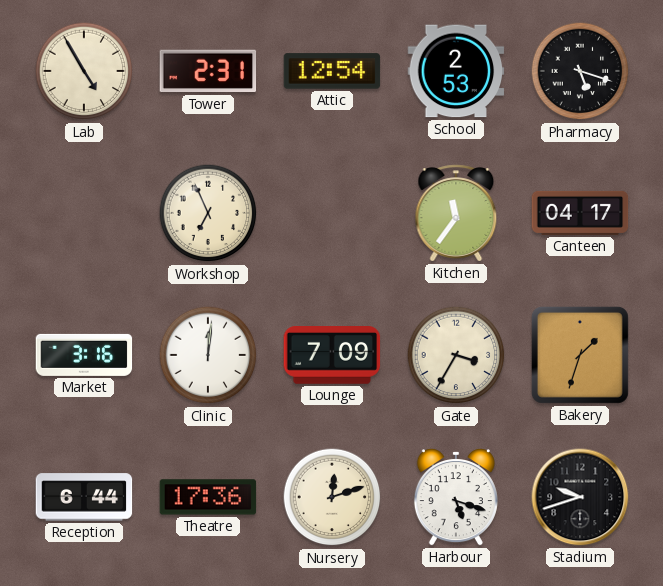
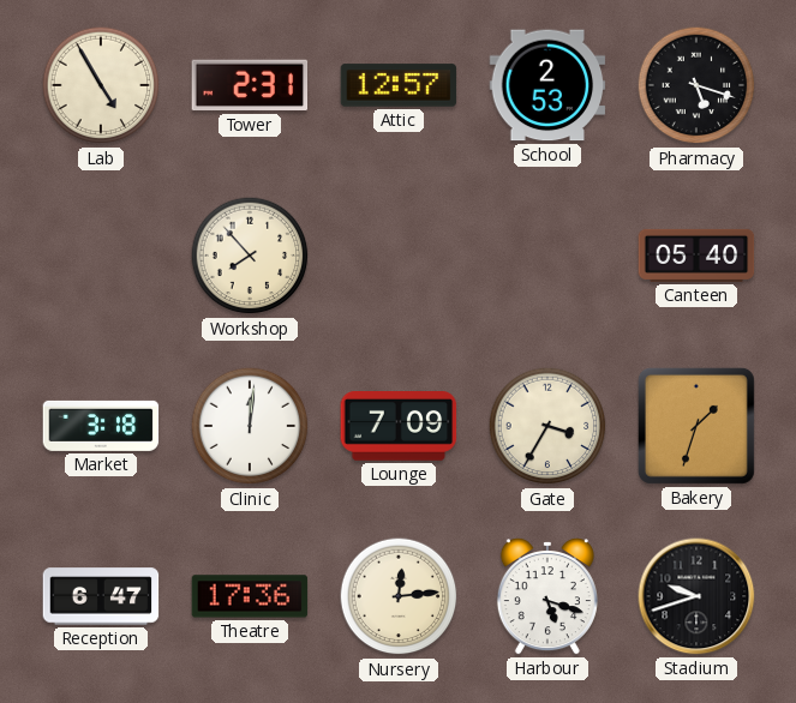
Attic: 12:54 -> 12:57 (399, 85)
Workshop: 6:56 -> 7:53 (250, 256)
Kitchen: 11:36 -> none (456, 213)
Canteen: 04:17 -> 05:40 (696, 256)
Market: 3:16 -> 3:18 (101, 426)
Reception: 6:44 -> 6:47 (101, 596)
Nursery: 12:12 -> 12:14 (399, 596)
